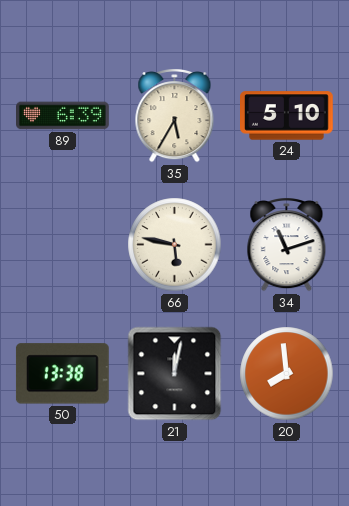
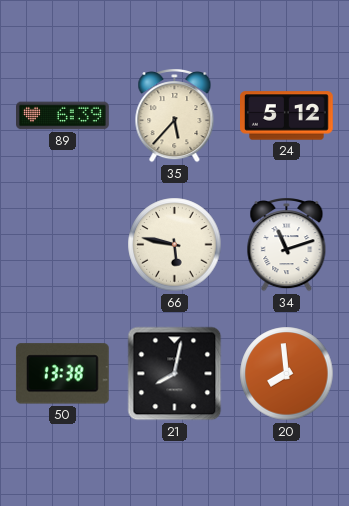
35: 5:35 -> 5:37 (175, 116)
24: 5:10 -> 5:12 (287, 116)
21: 12:02 -> 8:02 (175, 374)
